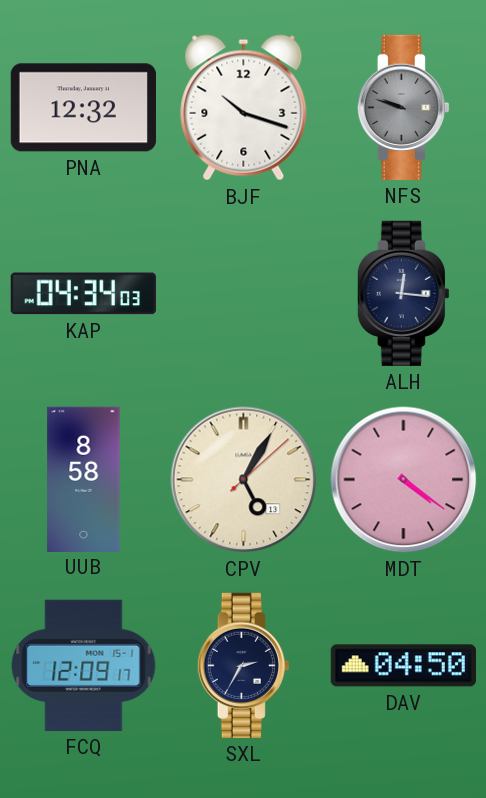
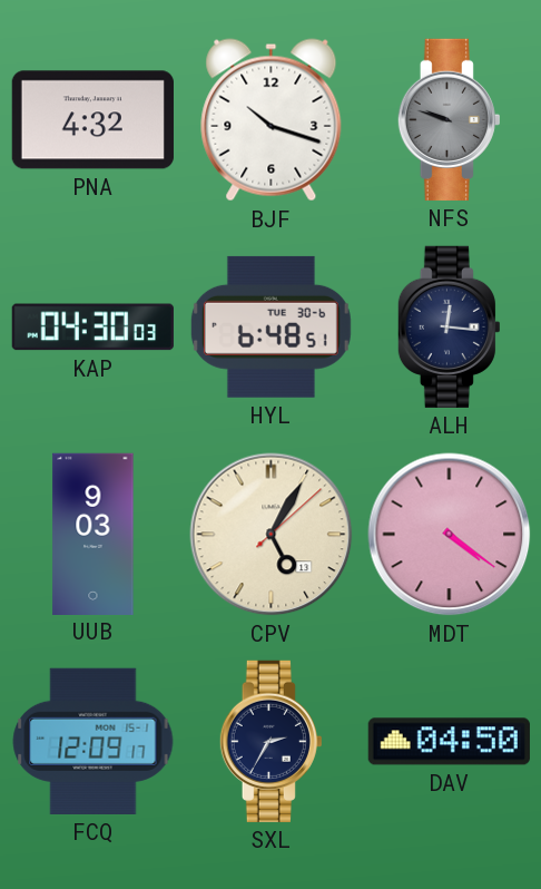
PNA: 12:32 -> 4:32 (92, 120)
KAP: 04:34 -> 04:30 (92, 328)
HYL: none -> 6:48 (270, 326)
UUB: 8:58 -> 9:03 (94, 534)
